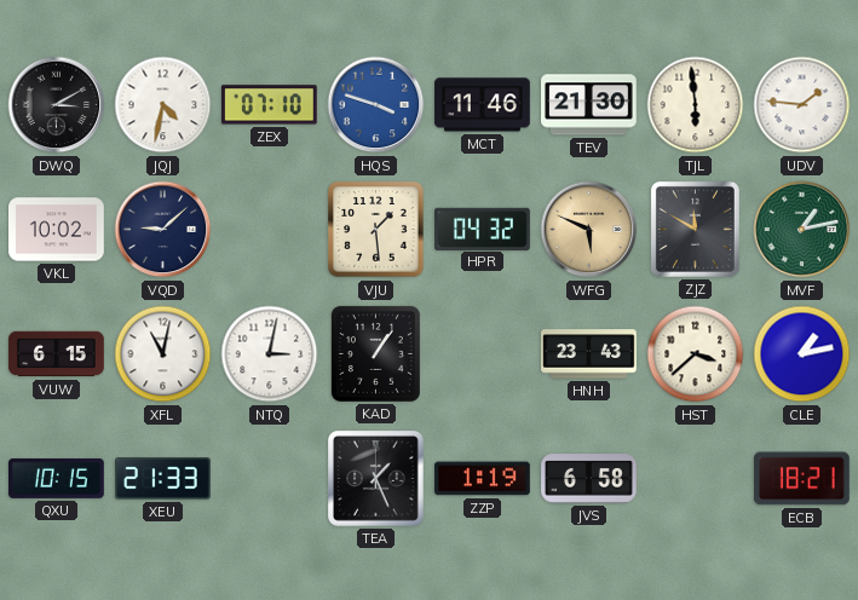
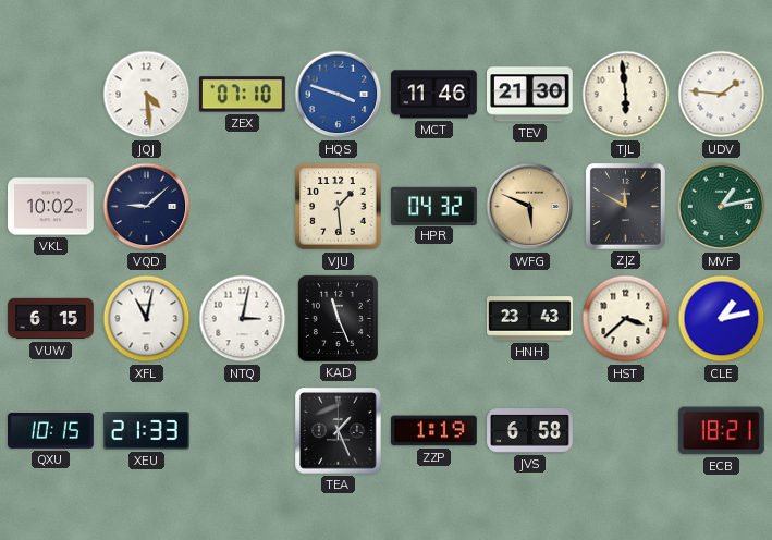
DWQ: 3:10 -> none (57, 105)
JQJ: 4:32 -> 4:29 (147, 95)
KAD: 1:06 -> 11:26 (338, 318)
